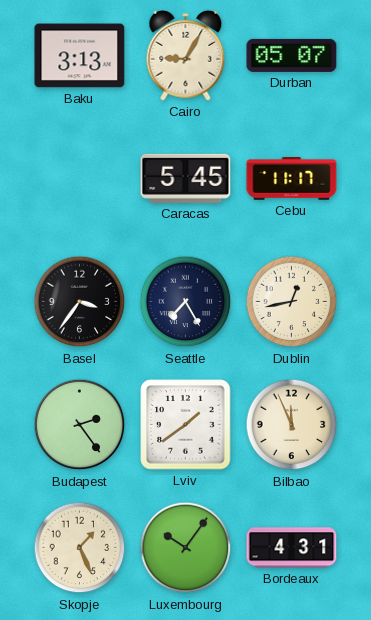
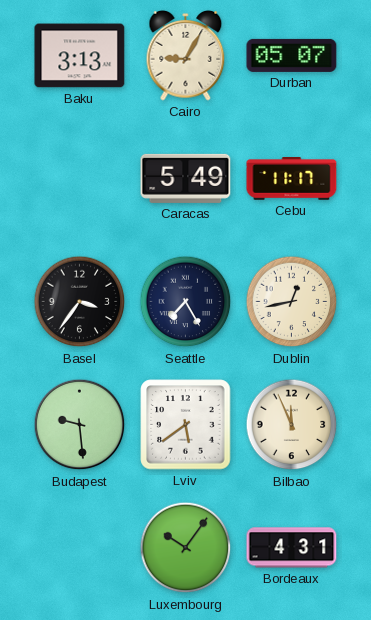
Caracas: 5:45 -> 5:49 (186, 178)
Budapest: 2:24 -> 9:29 (80, 425)
Lviv: 1:39 -> 5:39 (186, 425)
Skopje: 1:26 -> none (80, 548)
